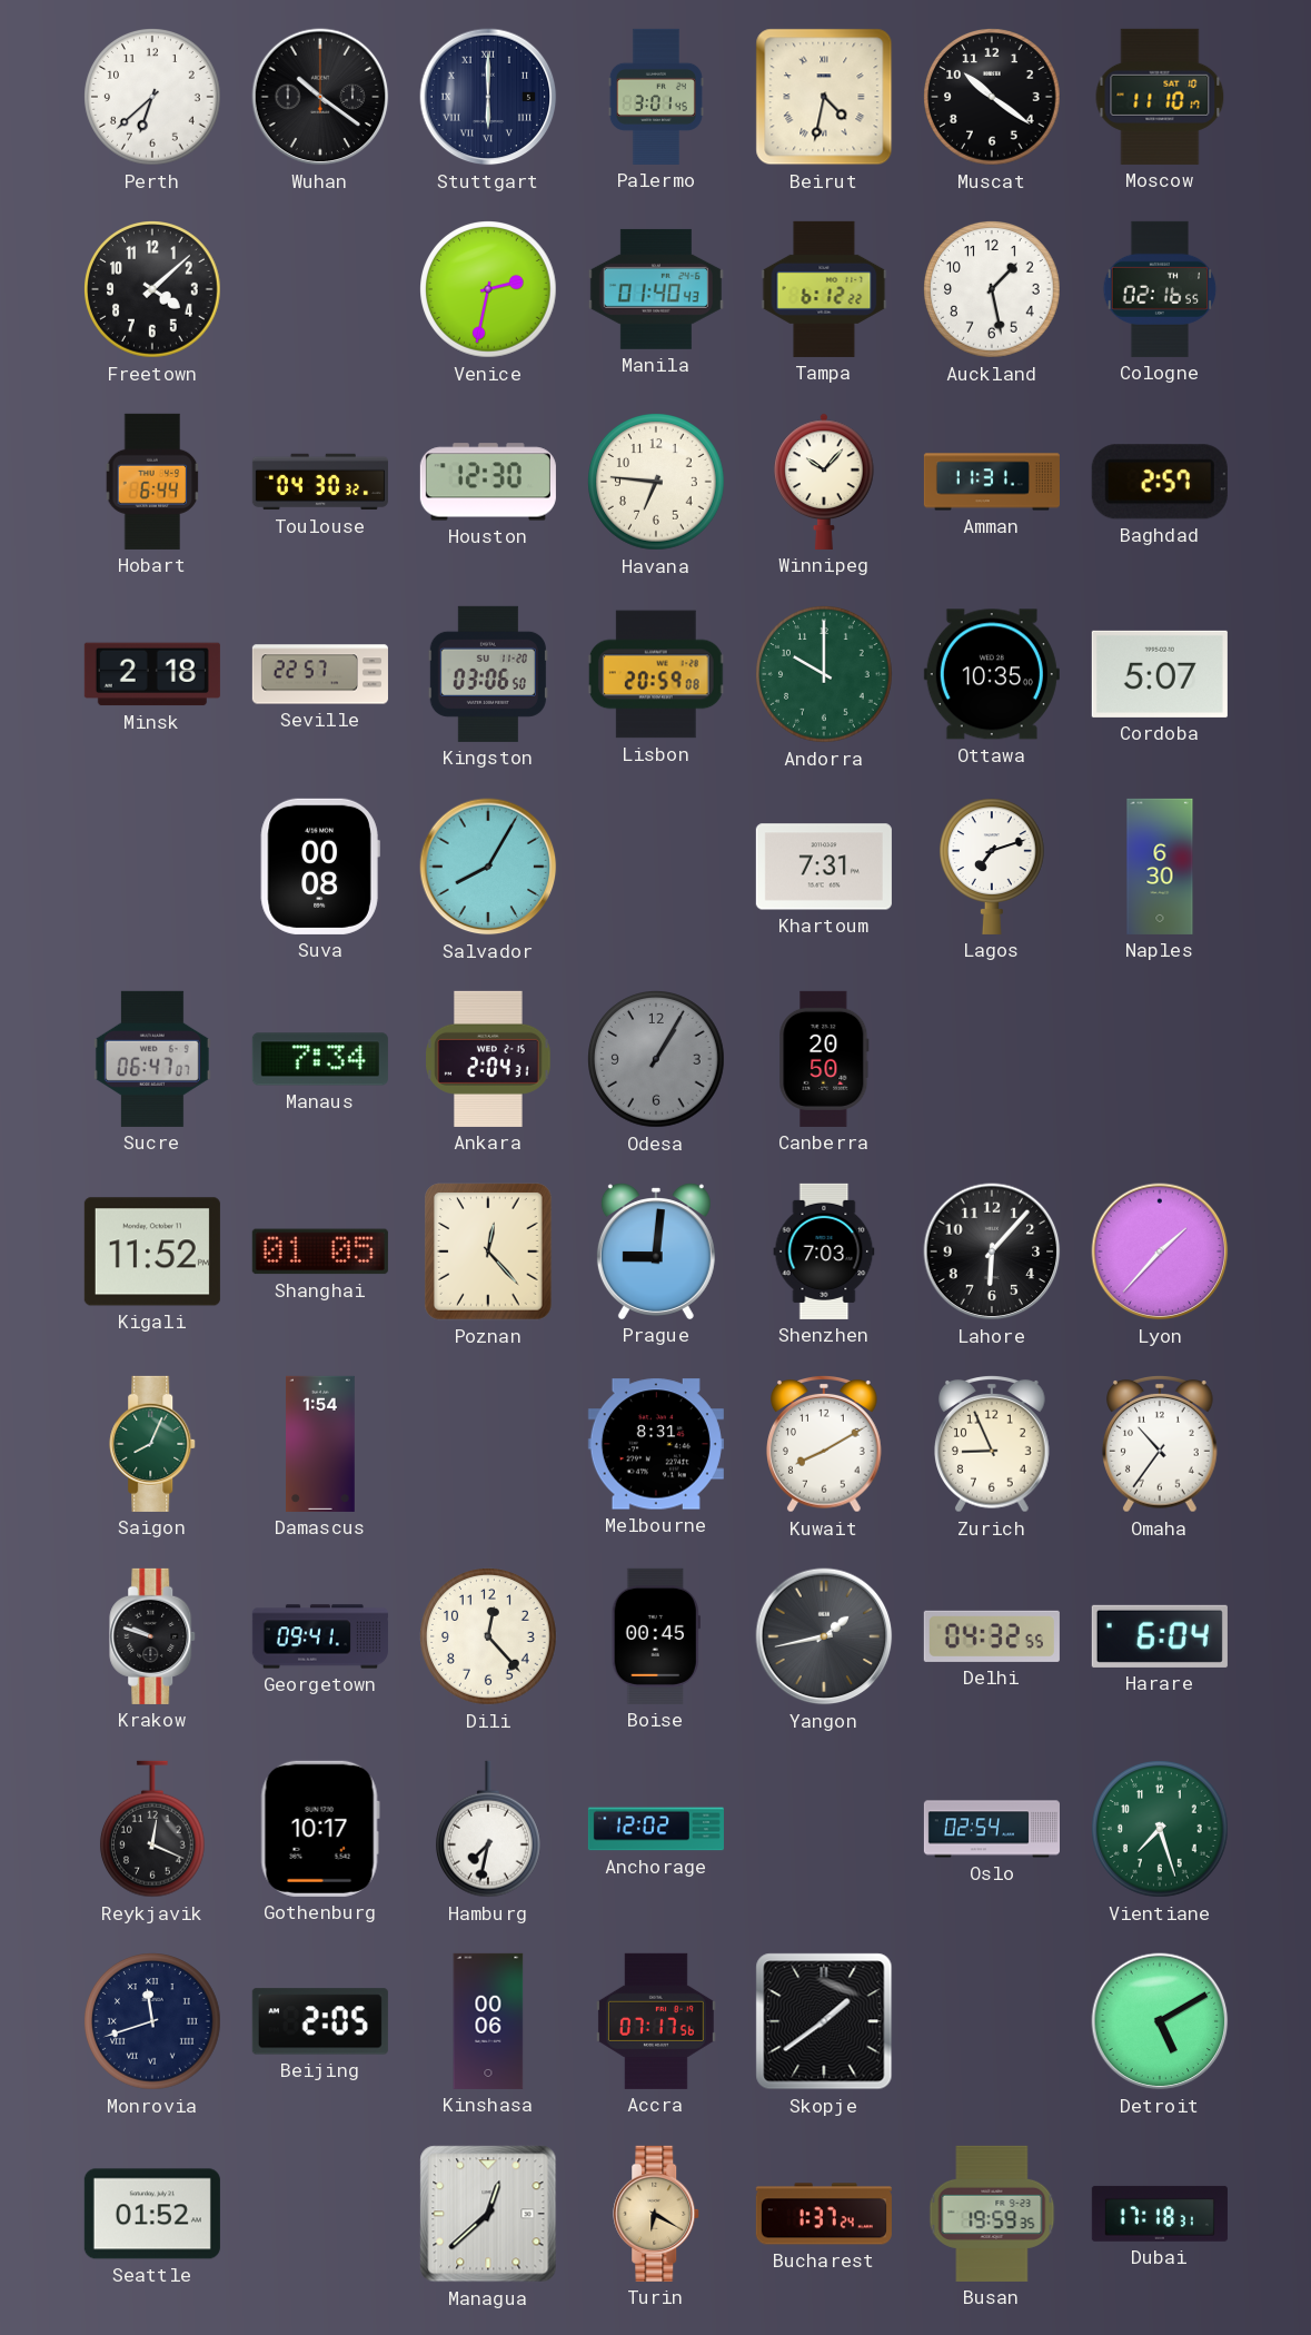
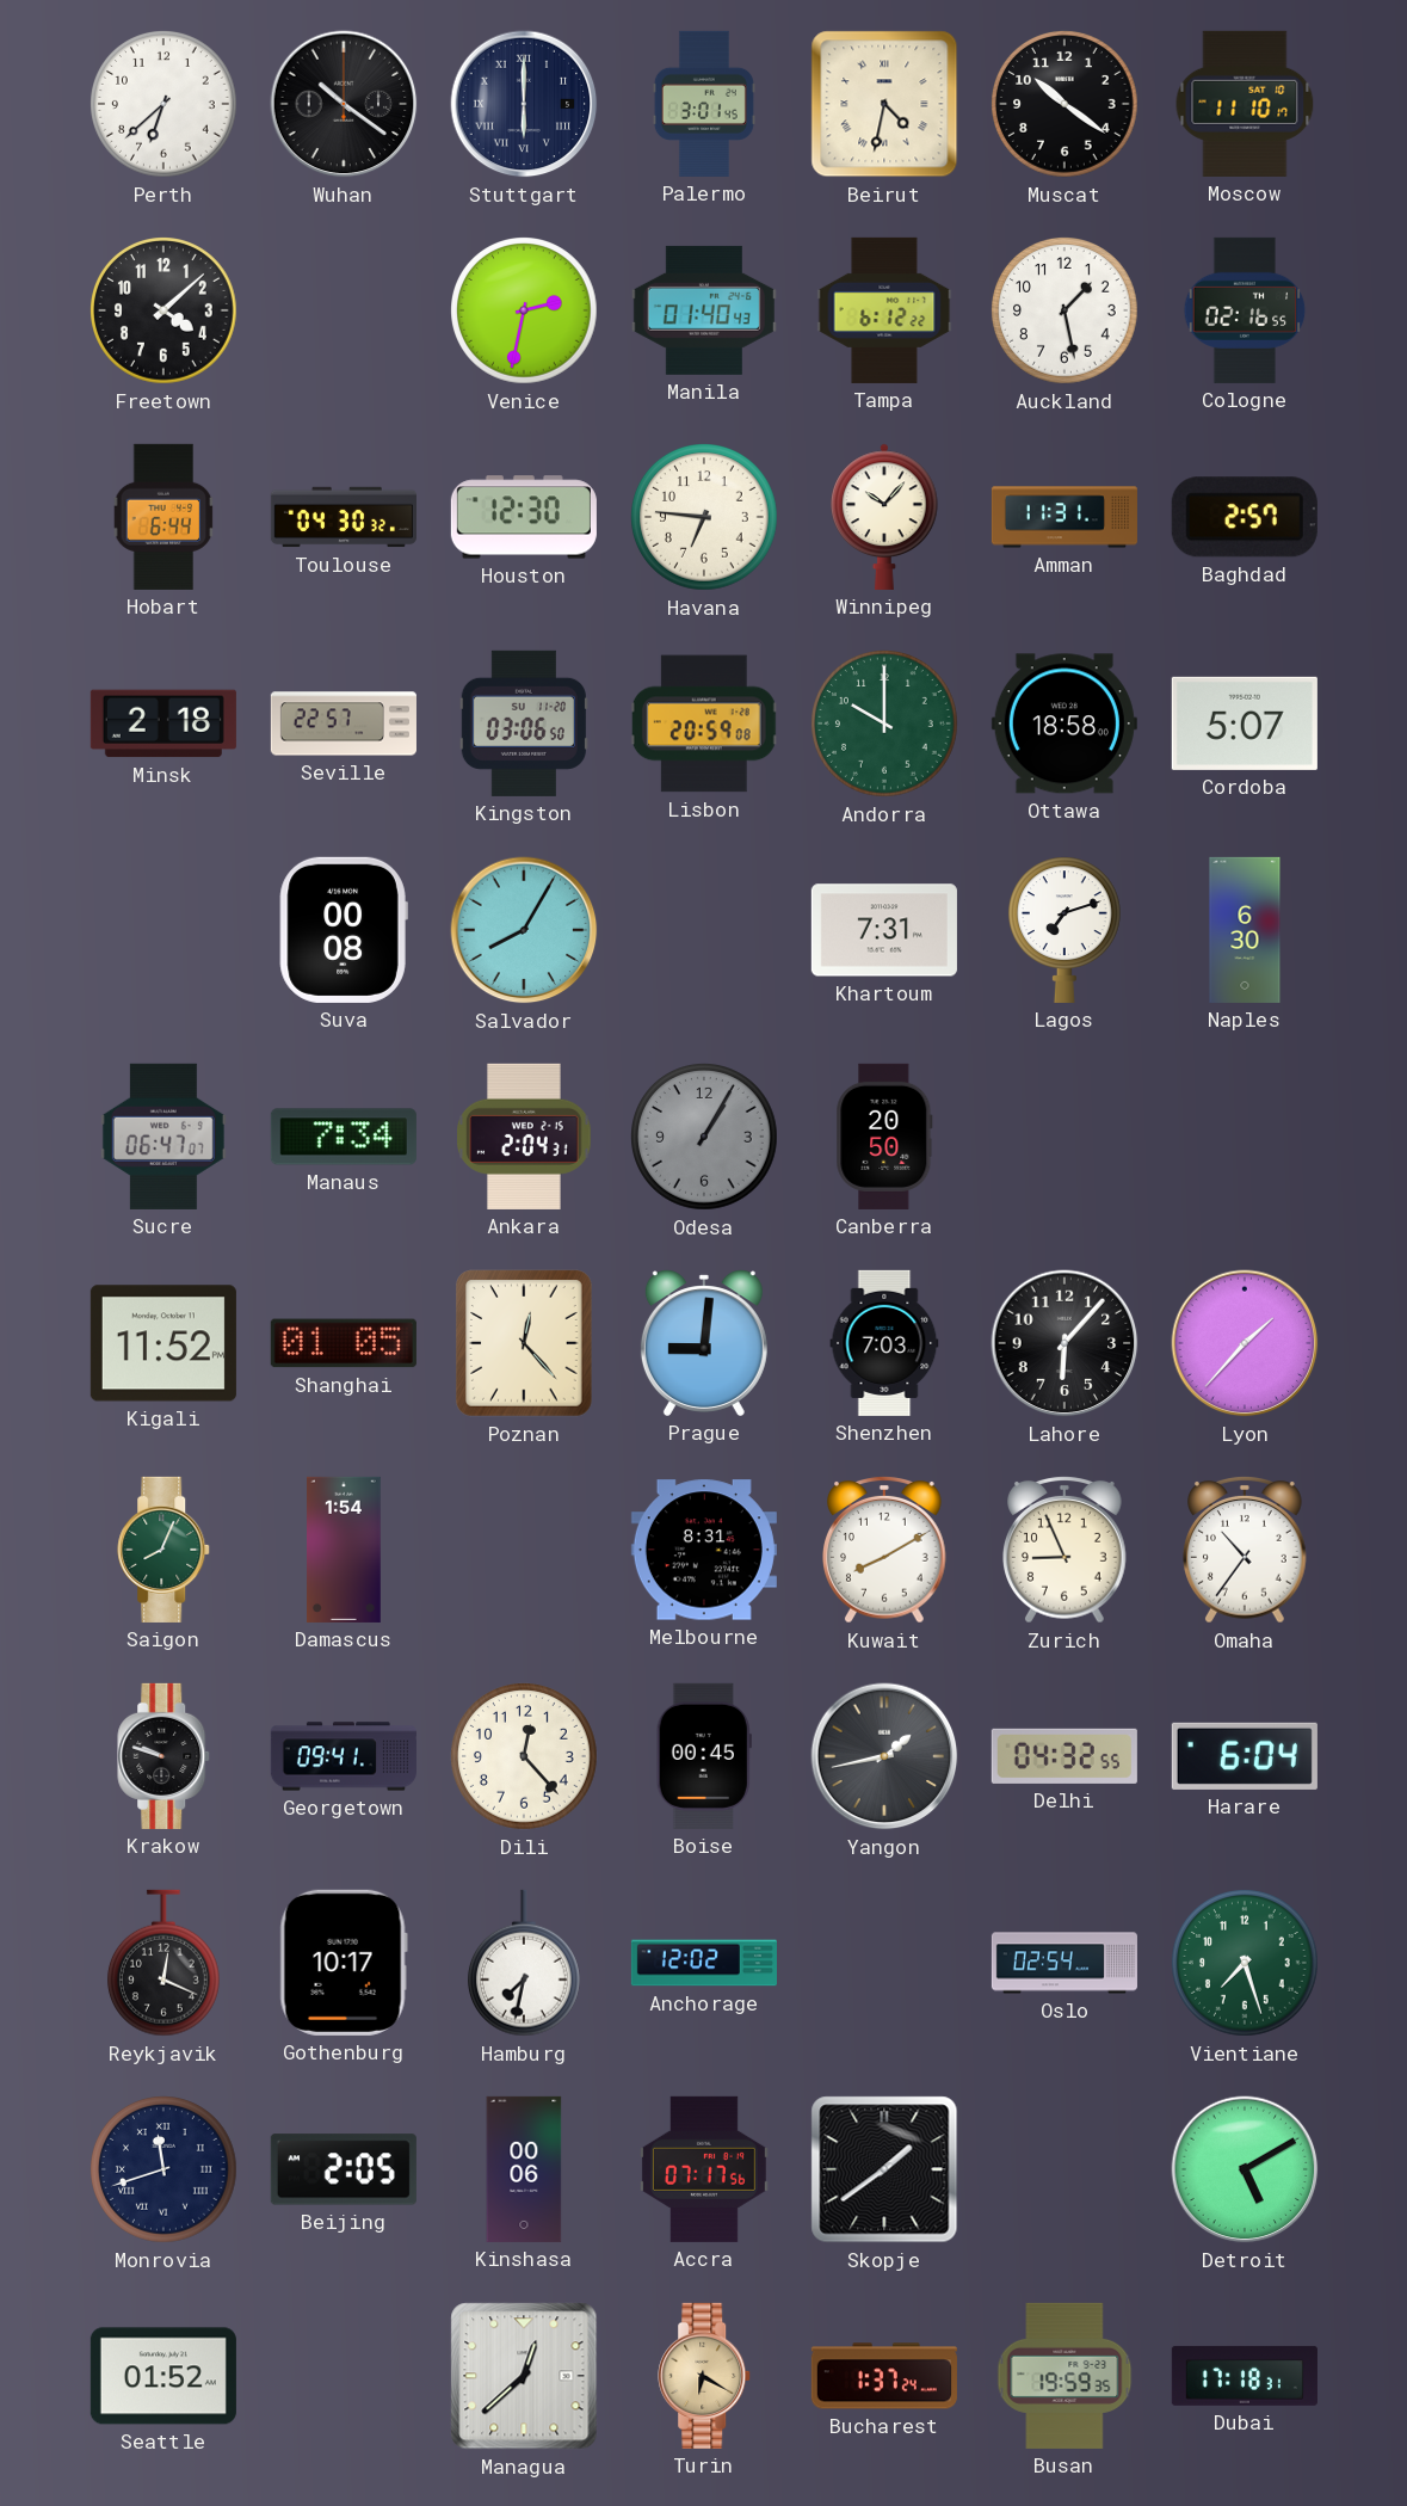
Ottawa: 10:35 -> 18:58 (1064, 724)
